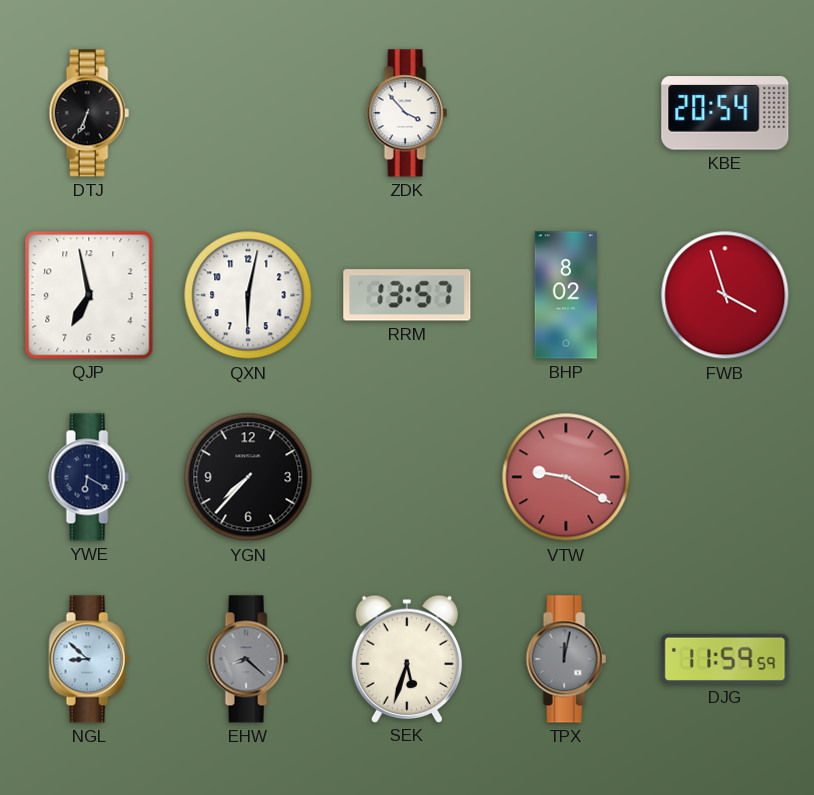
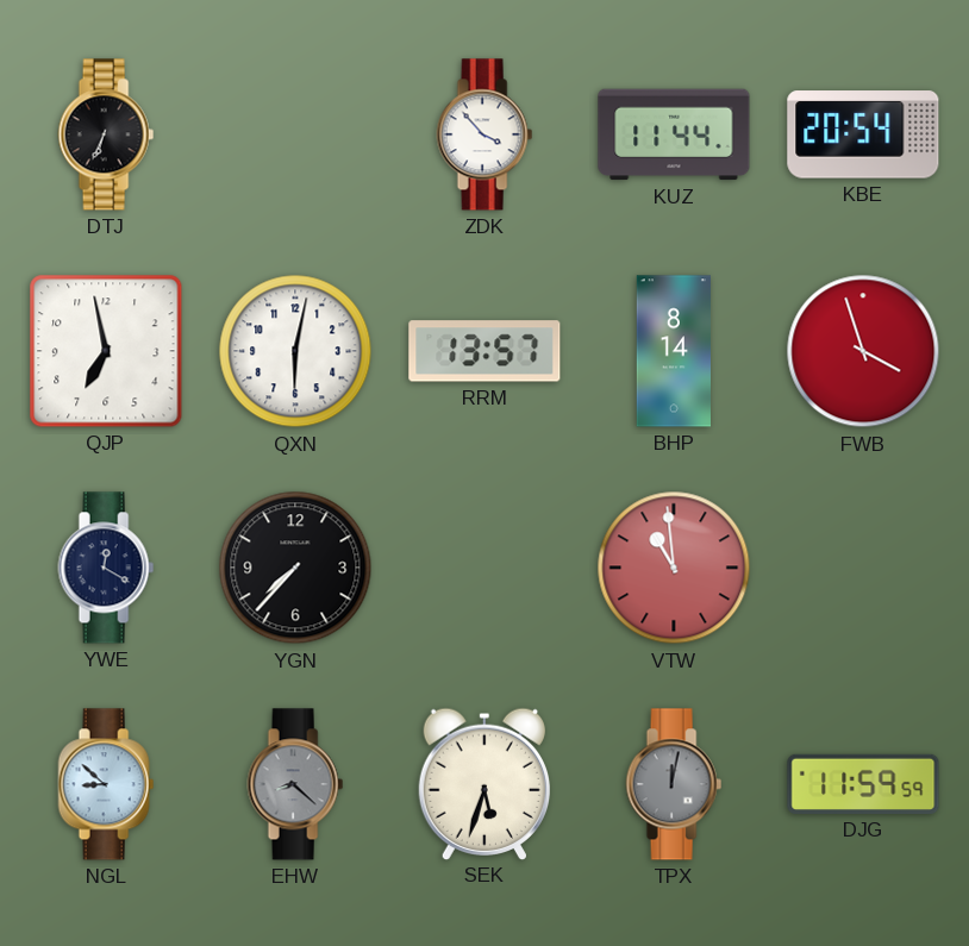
KUZ: none -> 11:44 (674, 134)
BHP: 8:02 -> 8:14 (673, 351)
YWE: 6:20 -> 12:20 (106, 568)
VTW: 9:20 -> 10:59 (674, 568)
